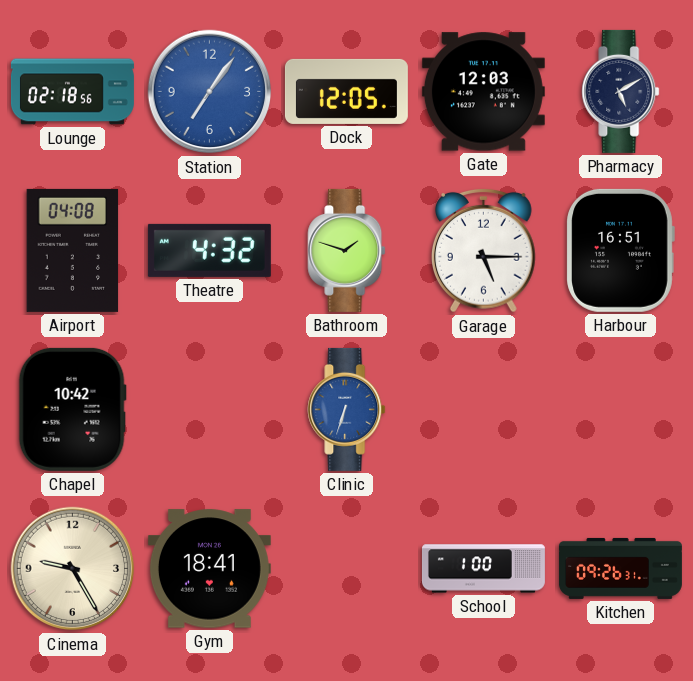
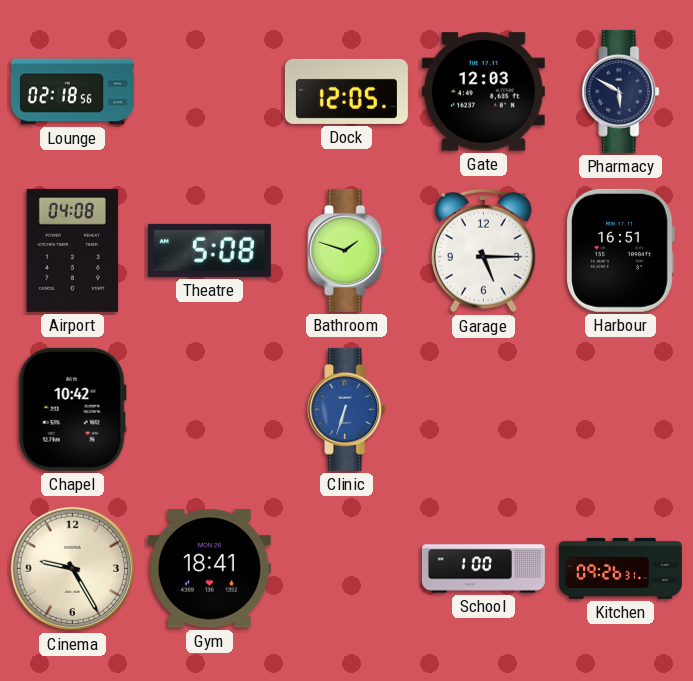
Station: 7:06 -> none (210, 92)
Pharmacy: 5:10 -> 5:50 (621, 91)
Theatre: 4:32 -> 5:08 (209, 250)
